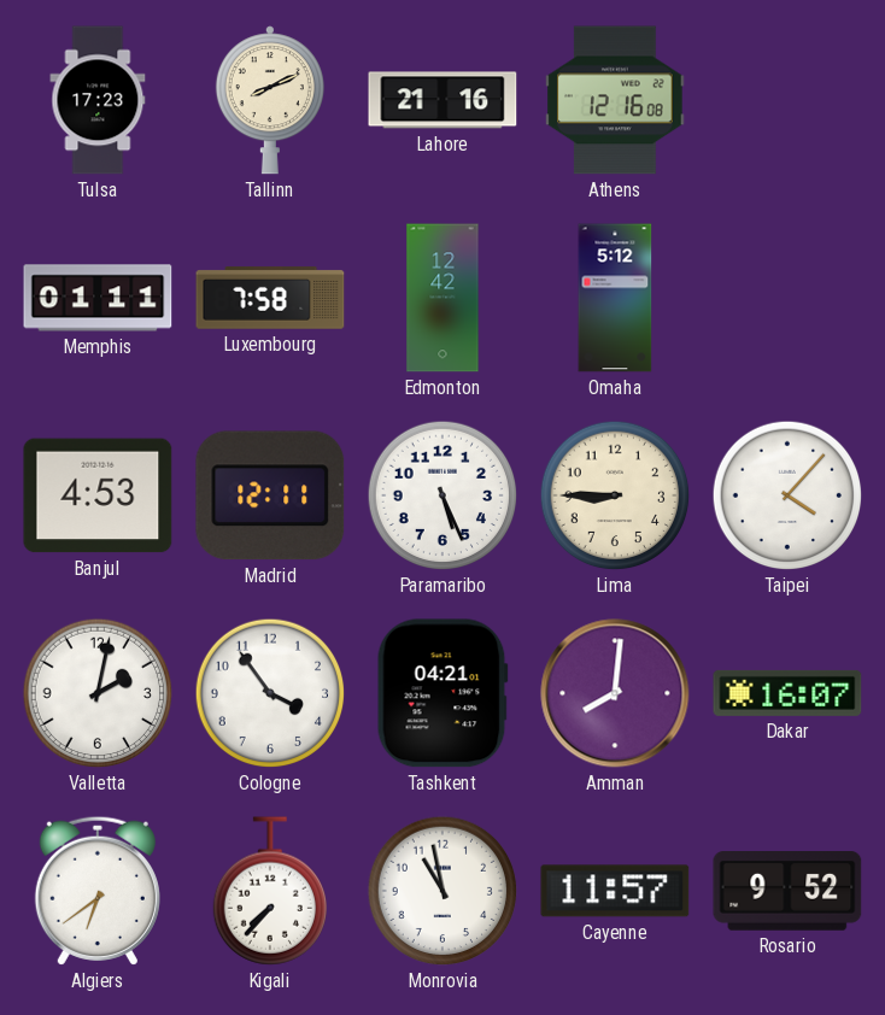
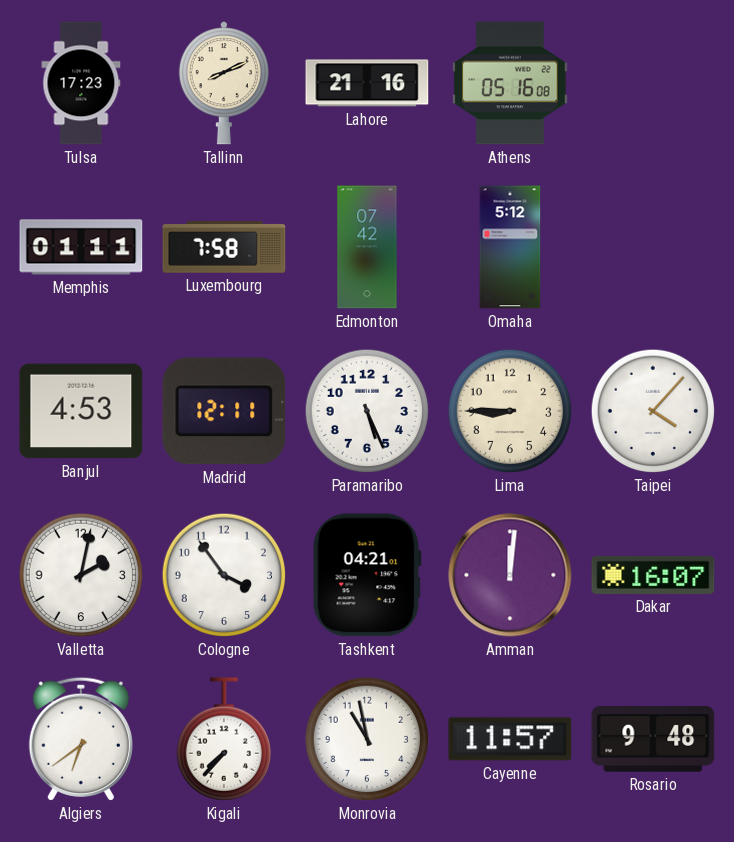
Athens: 12:16 -> 05:16 (510, 83)
Edmonton: 12:42 -> 07:42 (367, 247)
Amman: 8:01 -> 12:01 (510, 575)
Rosario: 9:52 -> 9:48 (653, 740)
